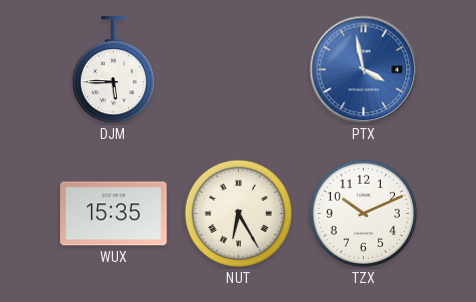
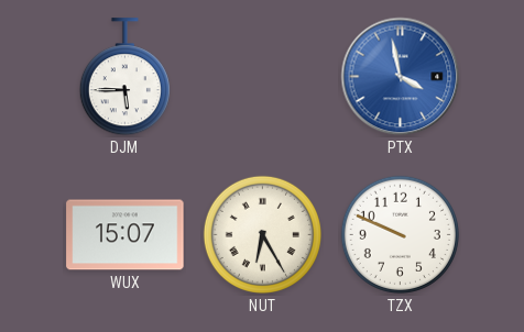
WUX: 15:35 -> 15:07 (125, 235)
TZX: 10:11 -> 9:49 (400, 234)
